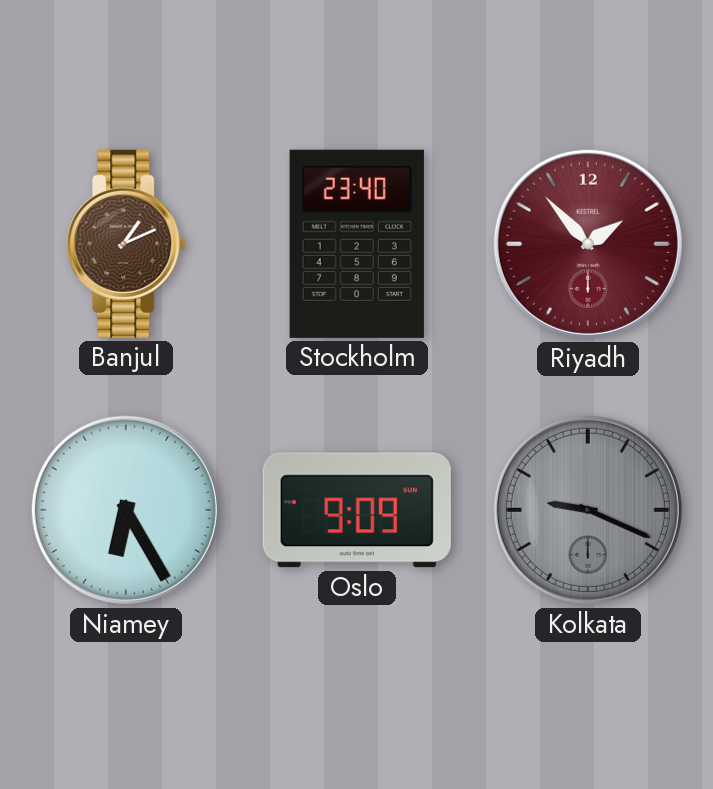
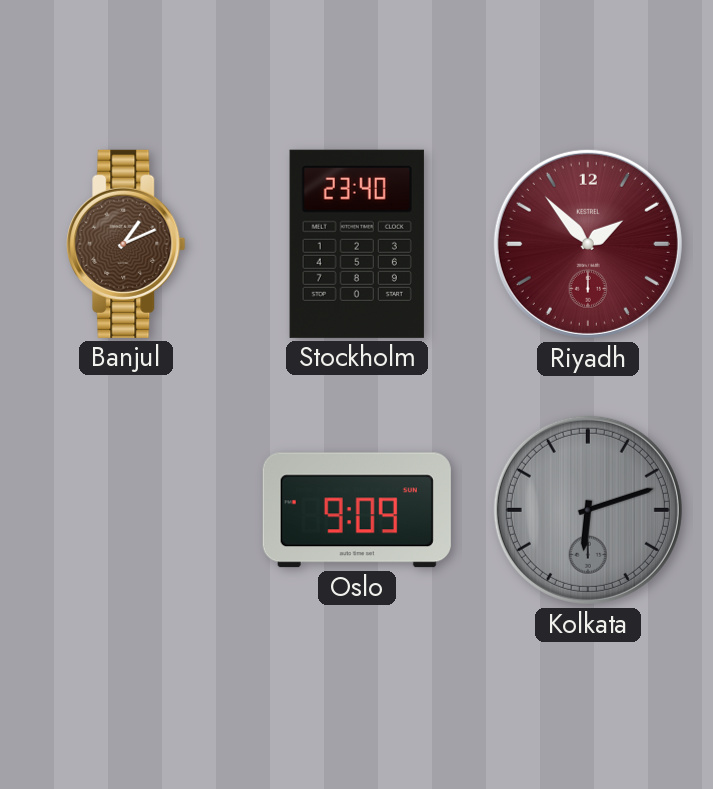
Niamey: 6:25 -> none (126, 510)
Kolkata: 9:19 -> 6:12 (588, 510)
